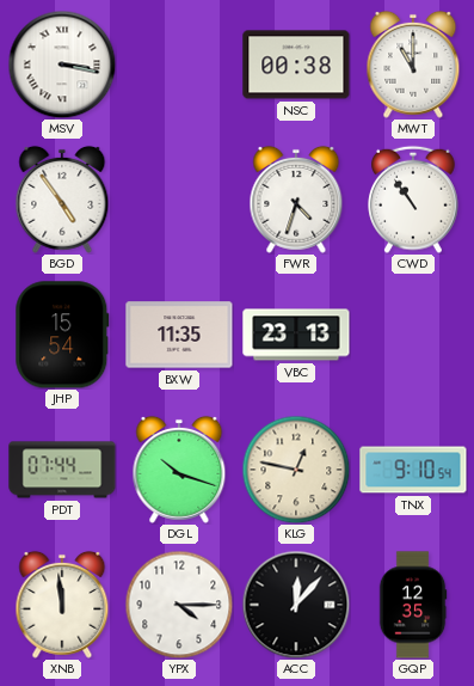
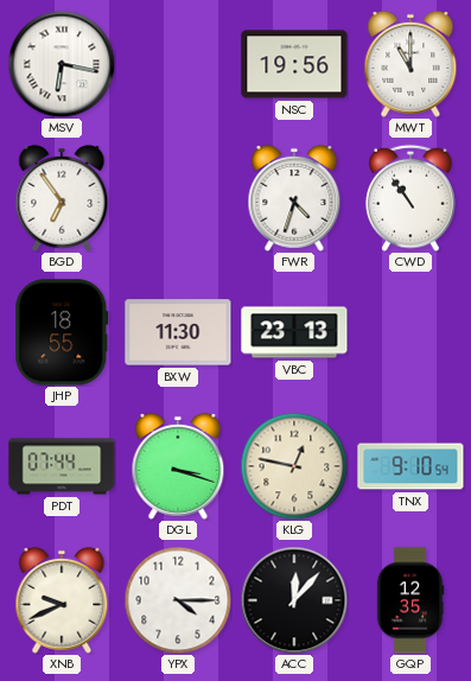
MSV: 3:17 -> 6:17 (62, 64)
NSC: 00:38 -> 19:56 (294, 64)
BGD: 4:54 -> 6:54 (62, 198)
JHP: 15:54 -> 18:55 (62, 332)
BXW: 11:35 -> 11:30 (178, 332)
DGL: 10:18 -> 3:18 (178, 466)
XNB: 11:59 -> 9:41 (62, 600)
